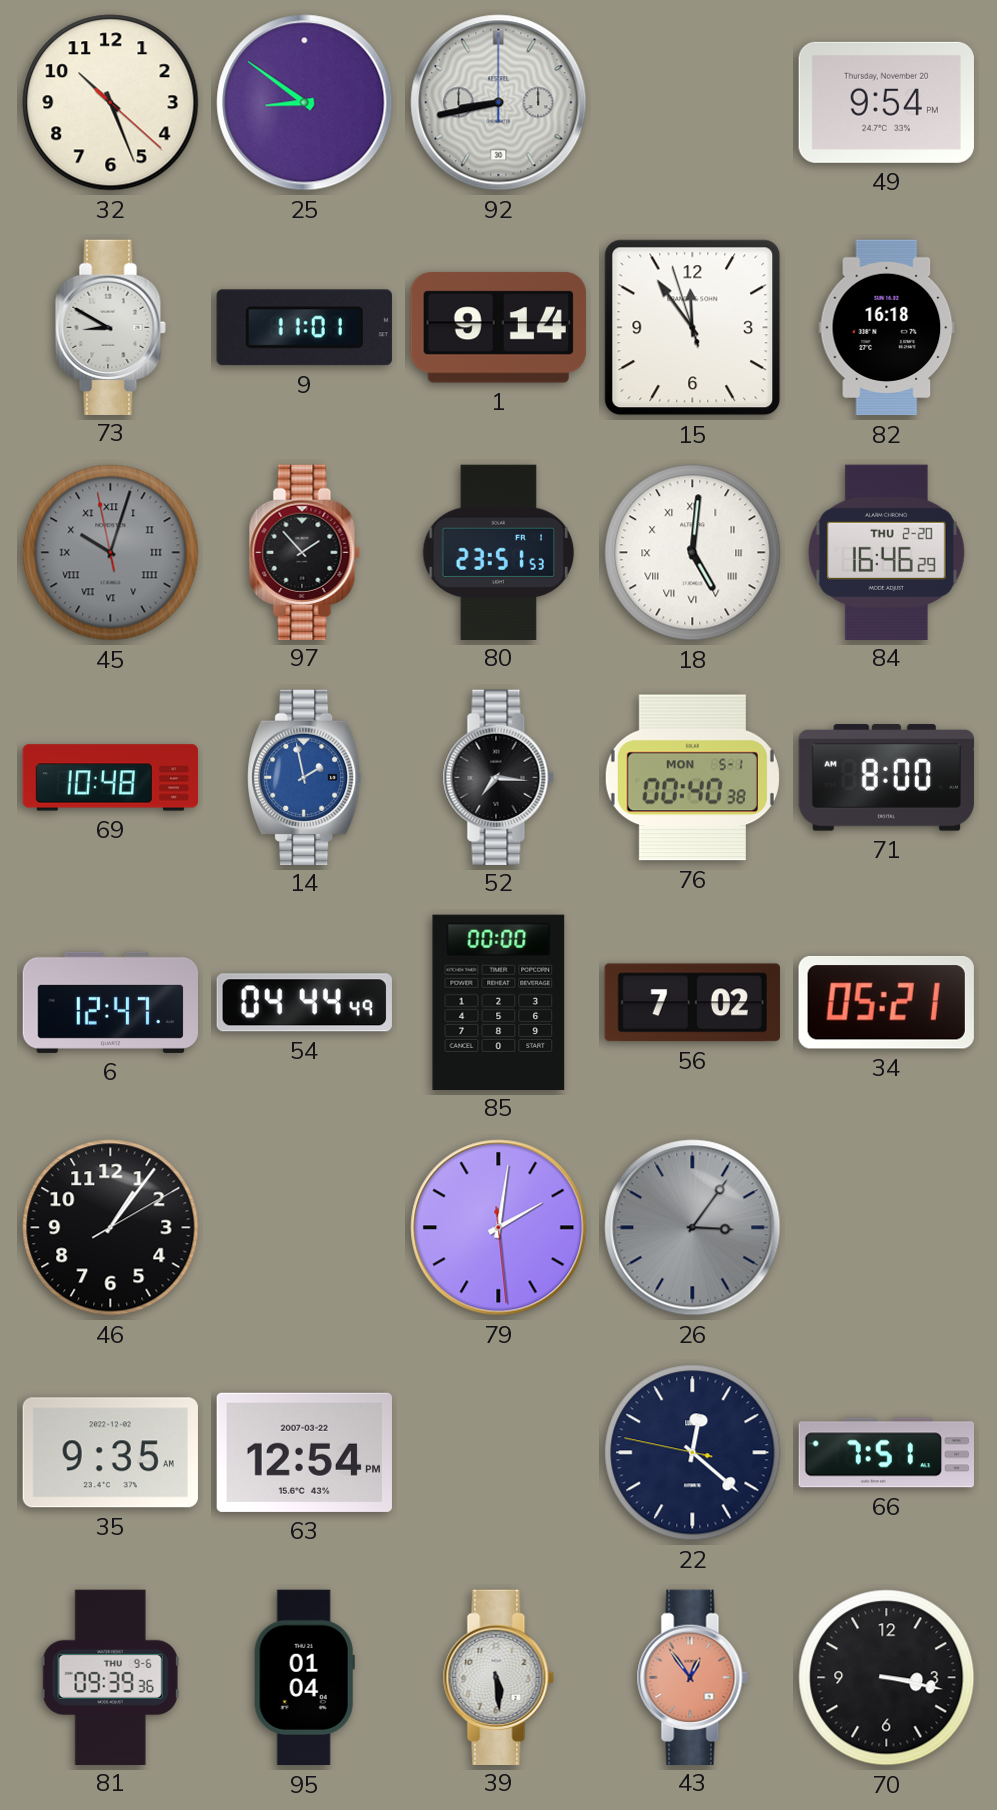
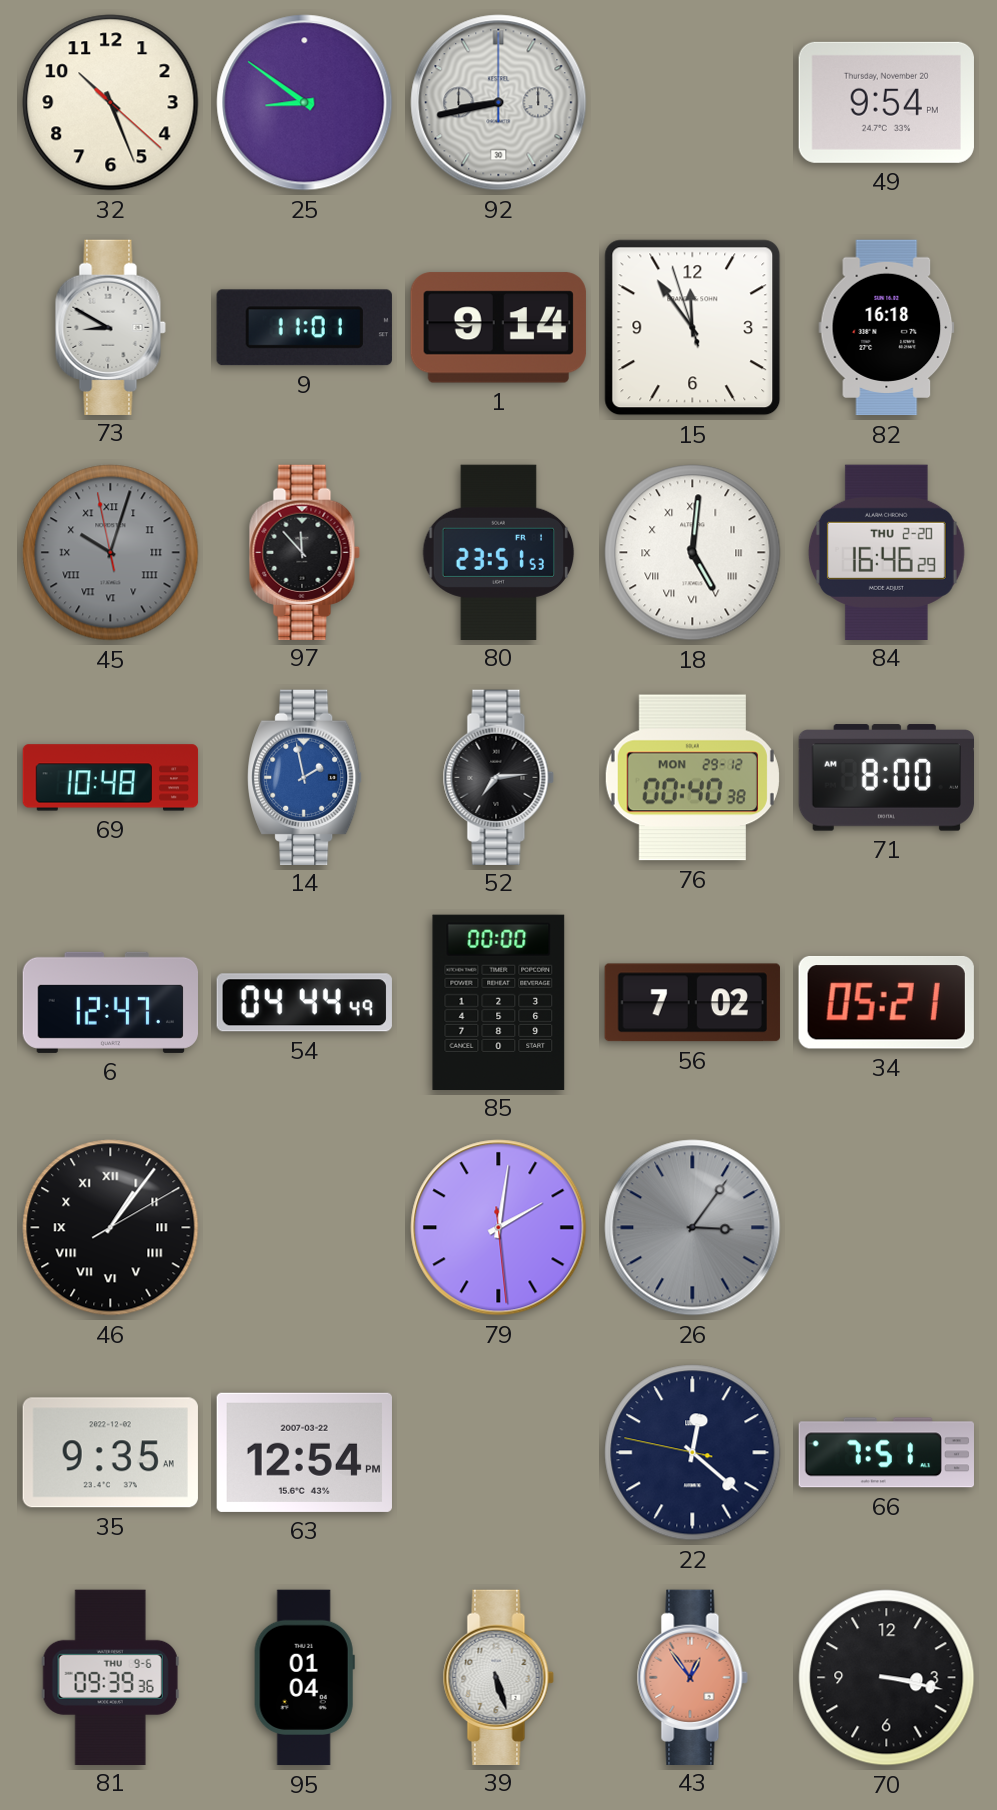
97: 1:53 -> 11:53 (304, 552)
52: 7:16 -> 7:14 (498, 777)
76 date: MON 5-1 -> MON 29-12 (692, 778)
46 numerals: Arabic -> Roman (111, 1228)
39: 5:29 -> 5:27 (498, 1677)
